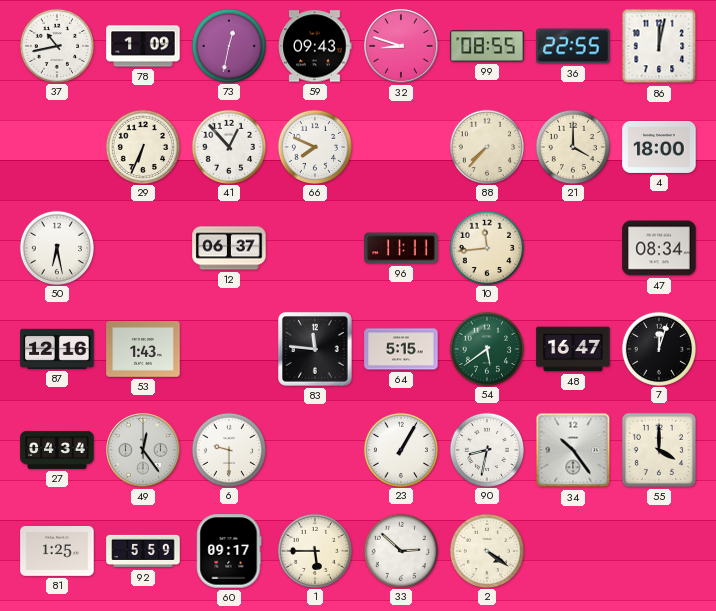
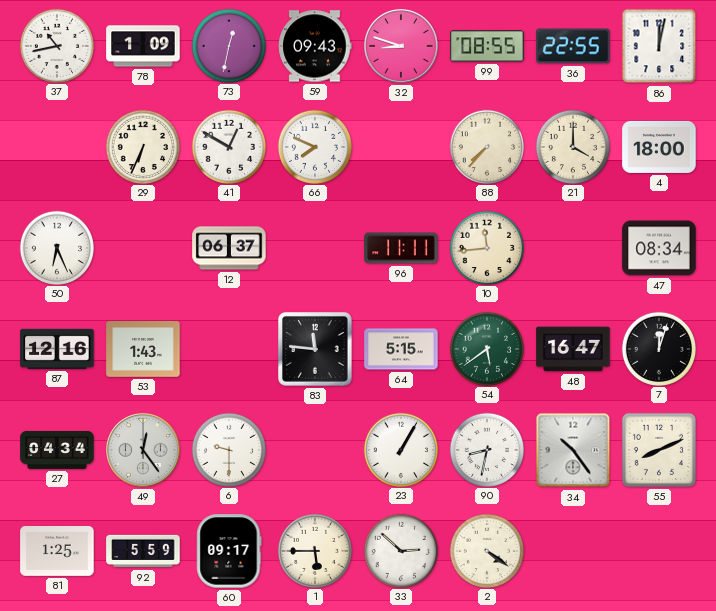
41: 12:53 -> 12:50 (228, 146)
50: 6:28 -> 6:26 (56, 247)
55: 4:00 -> 8:11 (659, 450)
